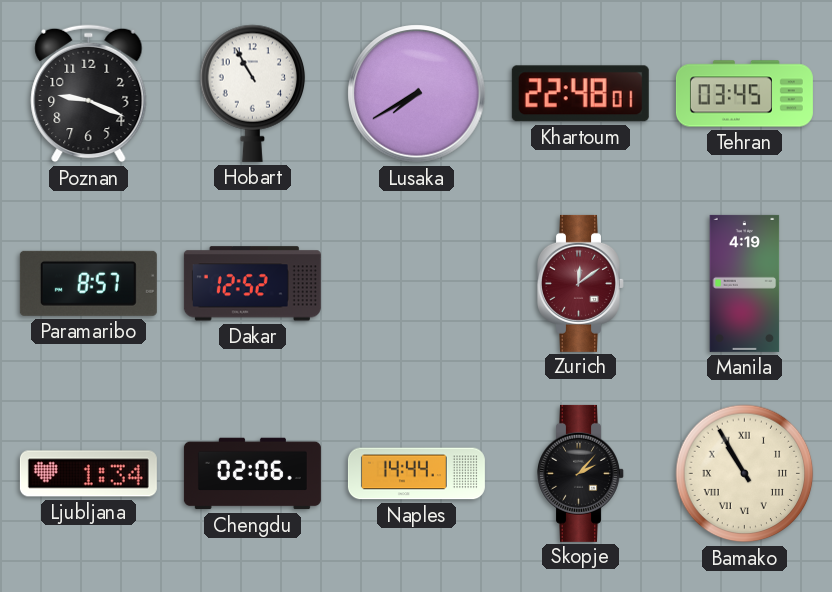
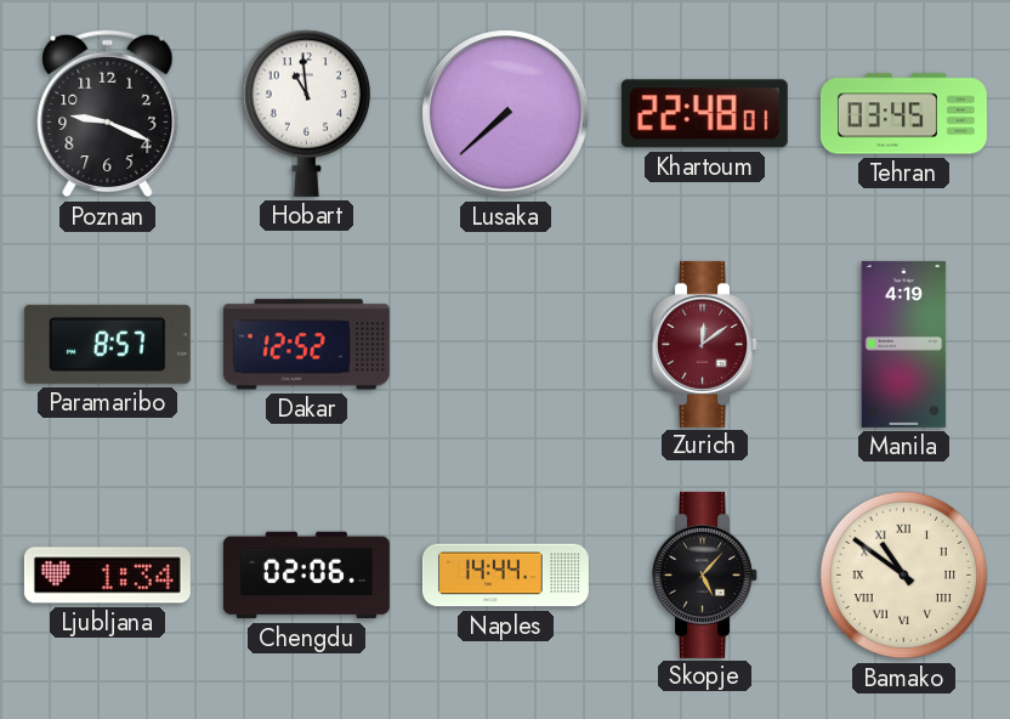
Hobart: 10:55 -> 10:59 (307, 113)
Lusaka: 7:40 -> 7:38 (506, 114)
Skopje: 2:07 -> 5:07 (705, 574)
Bamako: 10:55 -> 10:51 (904, 576)
